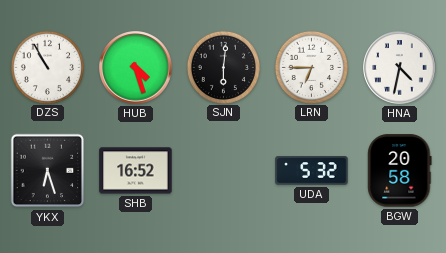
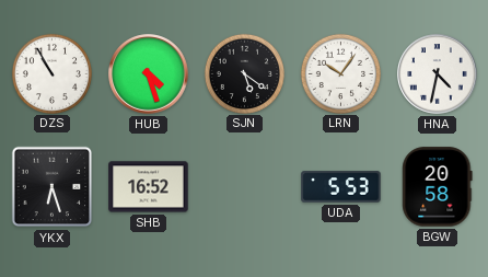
SJN: 6:01 -> 5:21 (244, 73)
LRN: 6:45 -> 10:06 (340, 73)
UDA: 5:32 -> 5:53 (341, 187)
